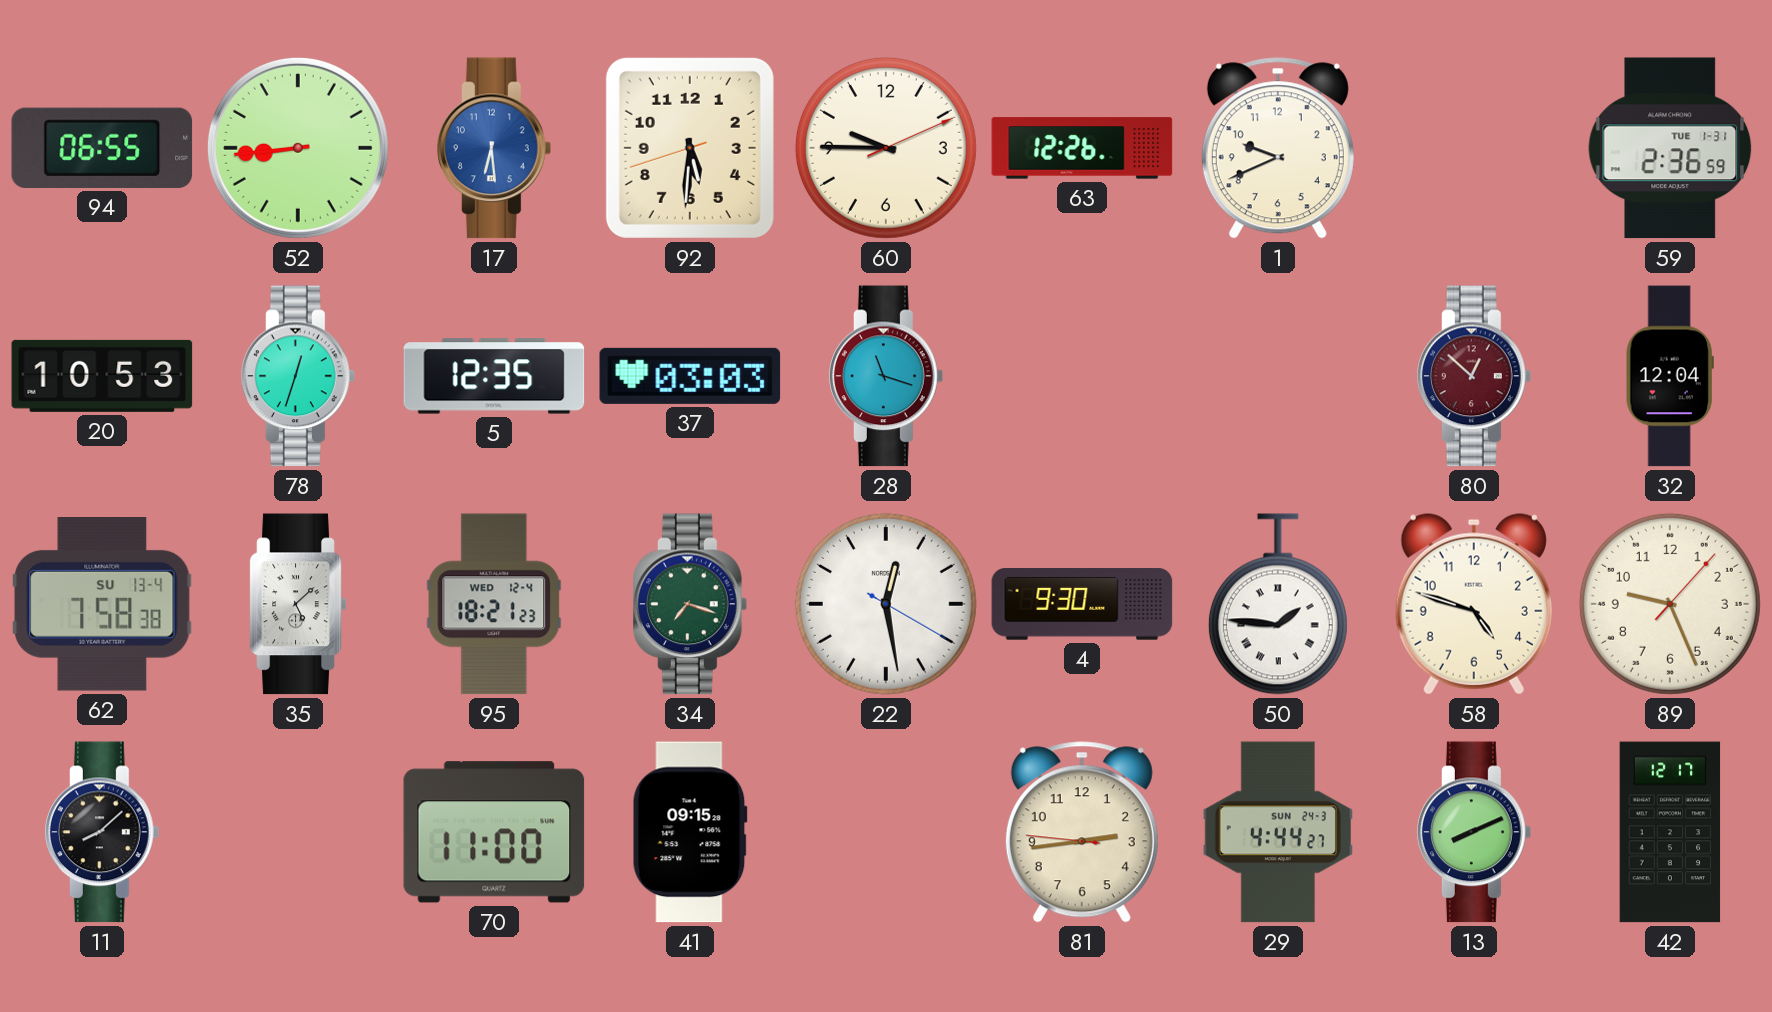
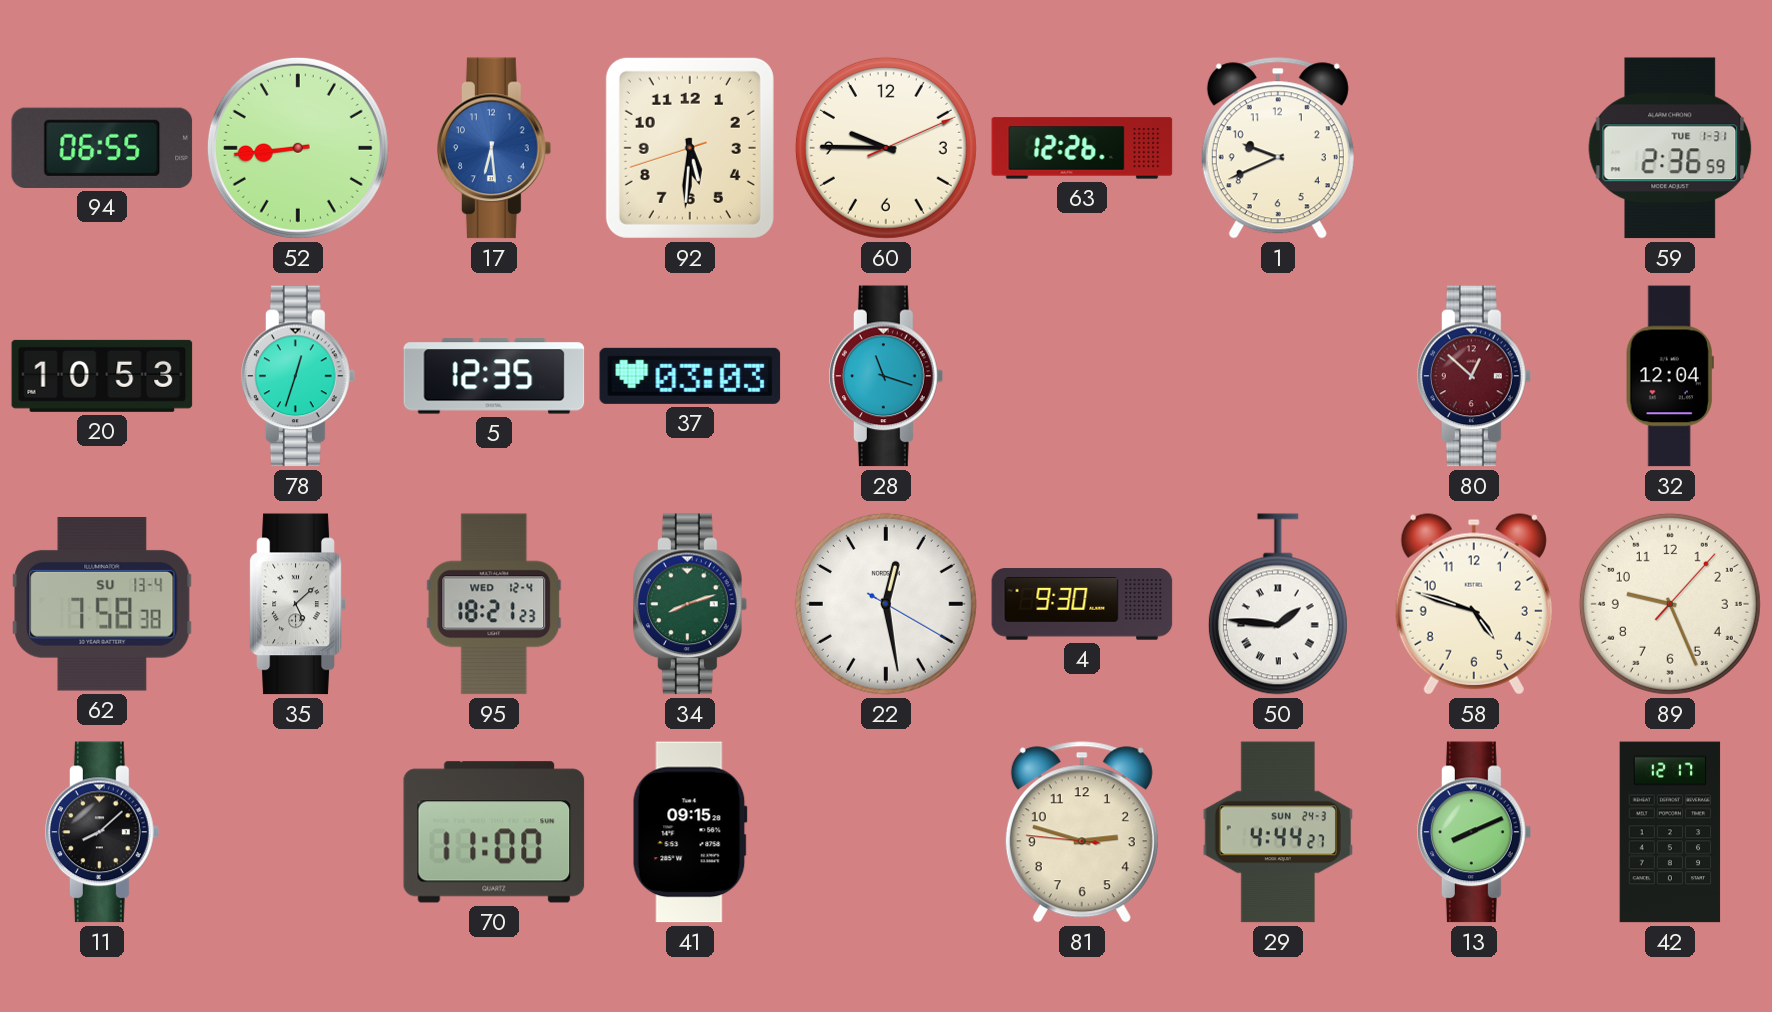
34: 7:18 -> 8:12 (691, 604)
81: 2:43 -> 2:47 (1082, 832)
